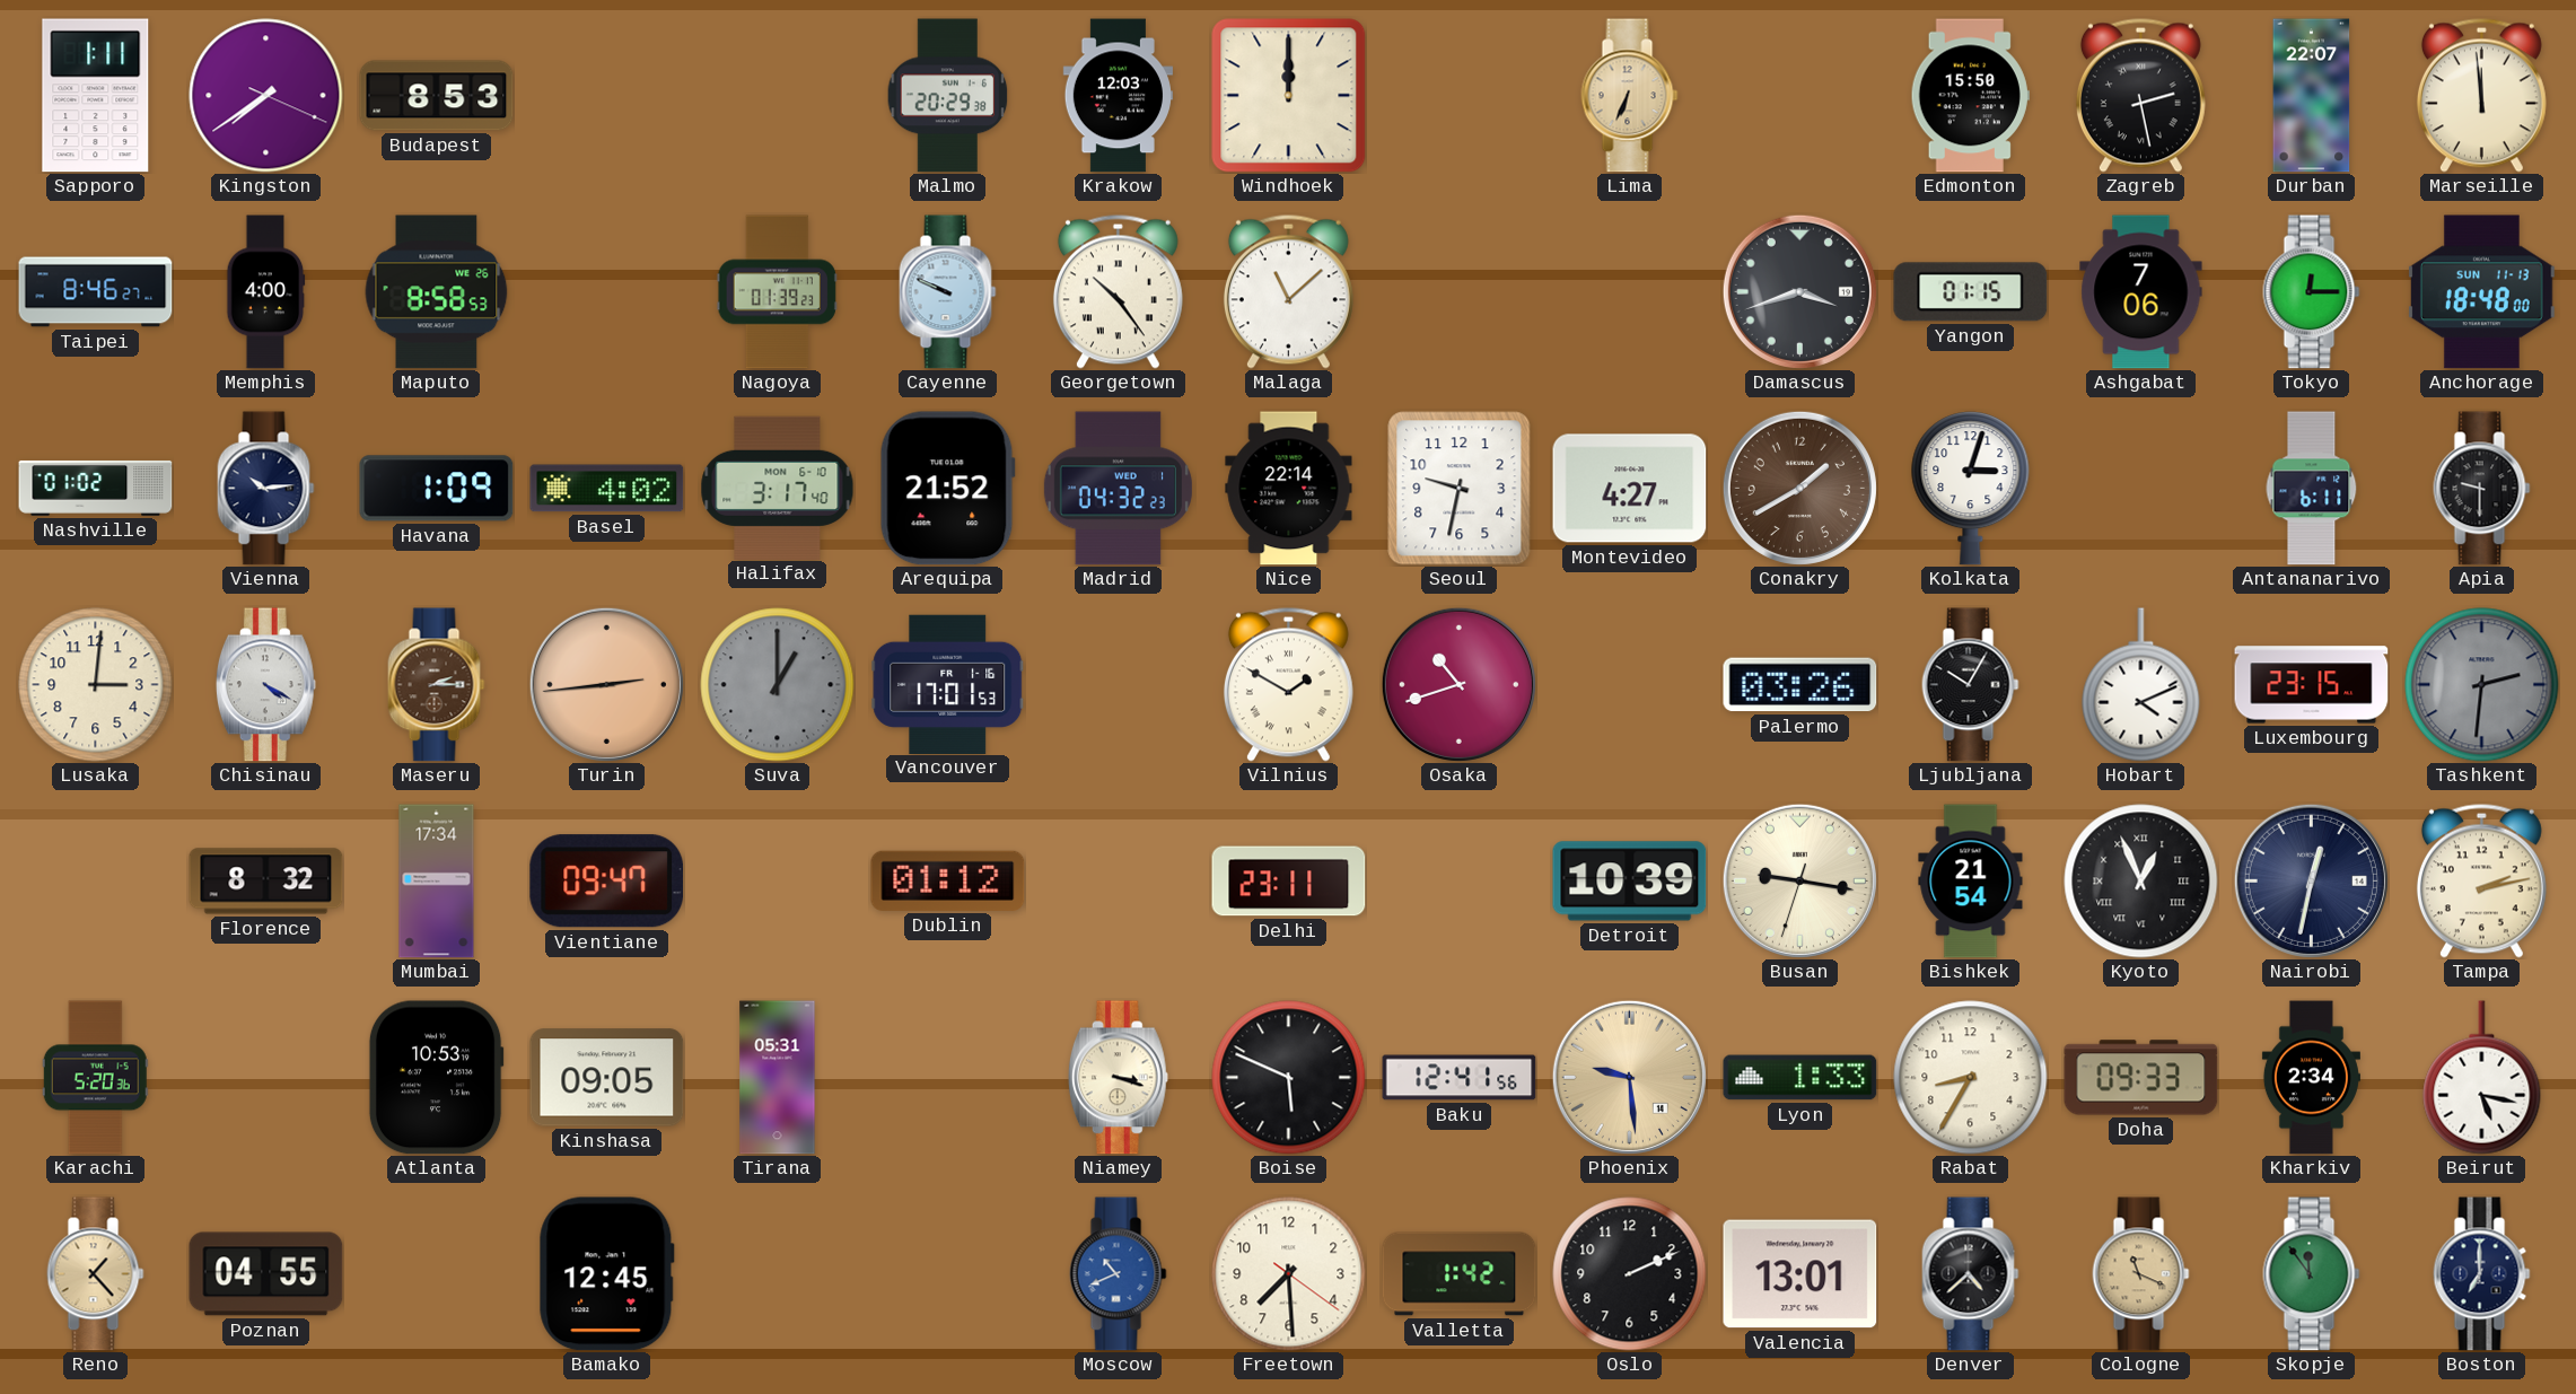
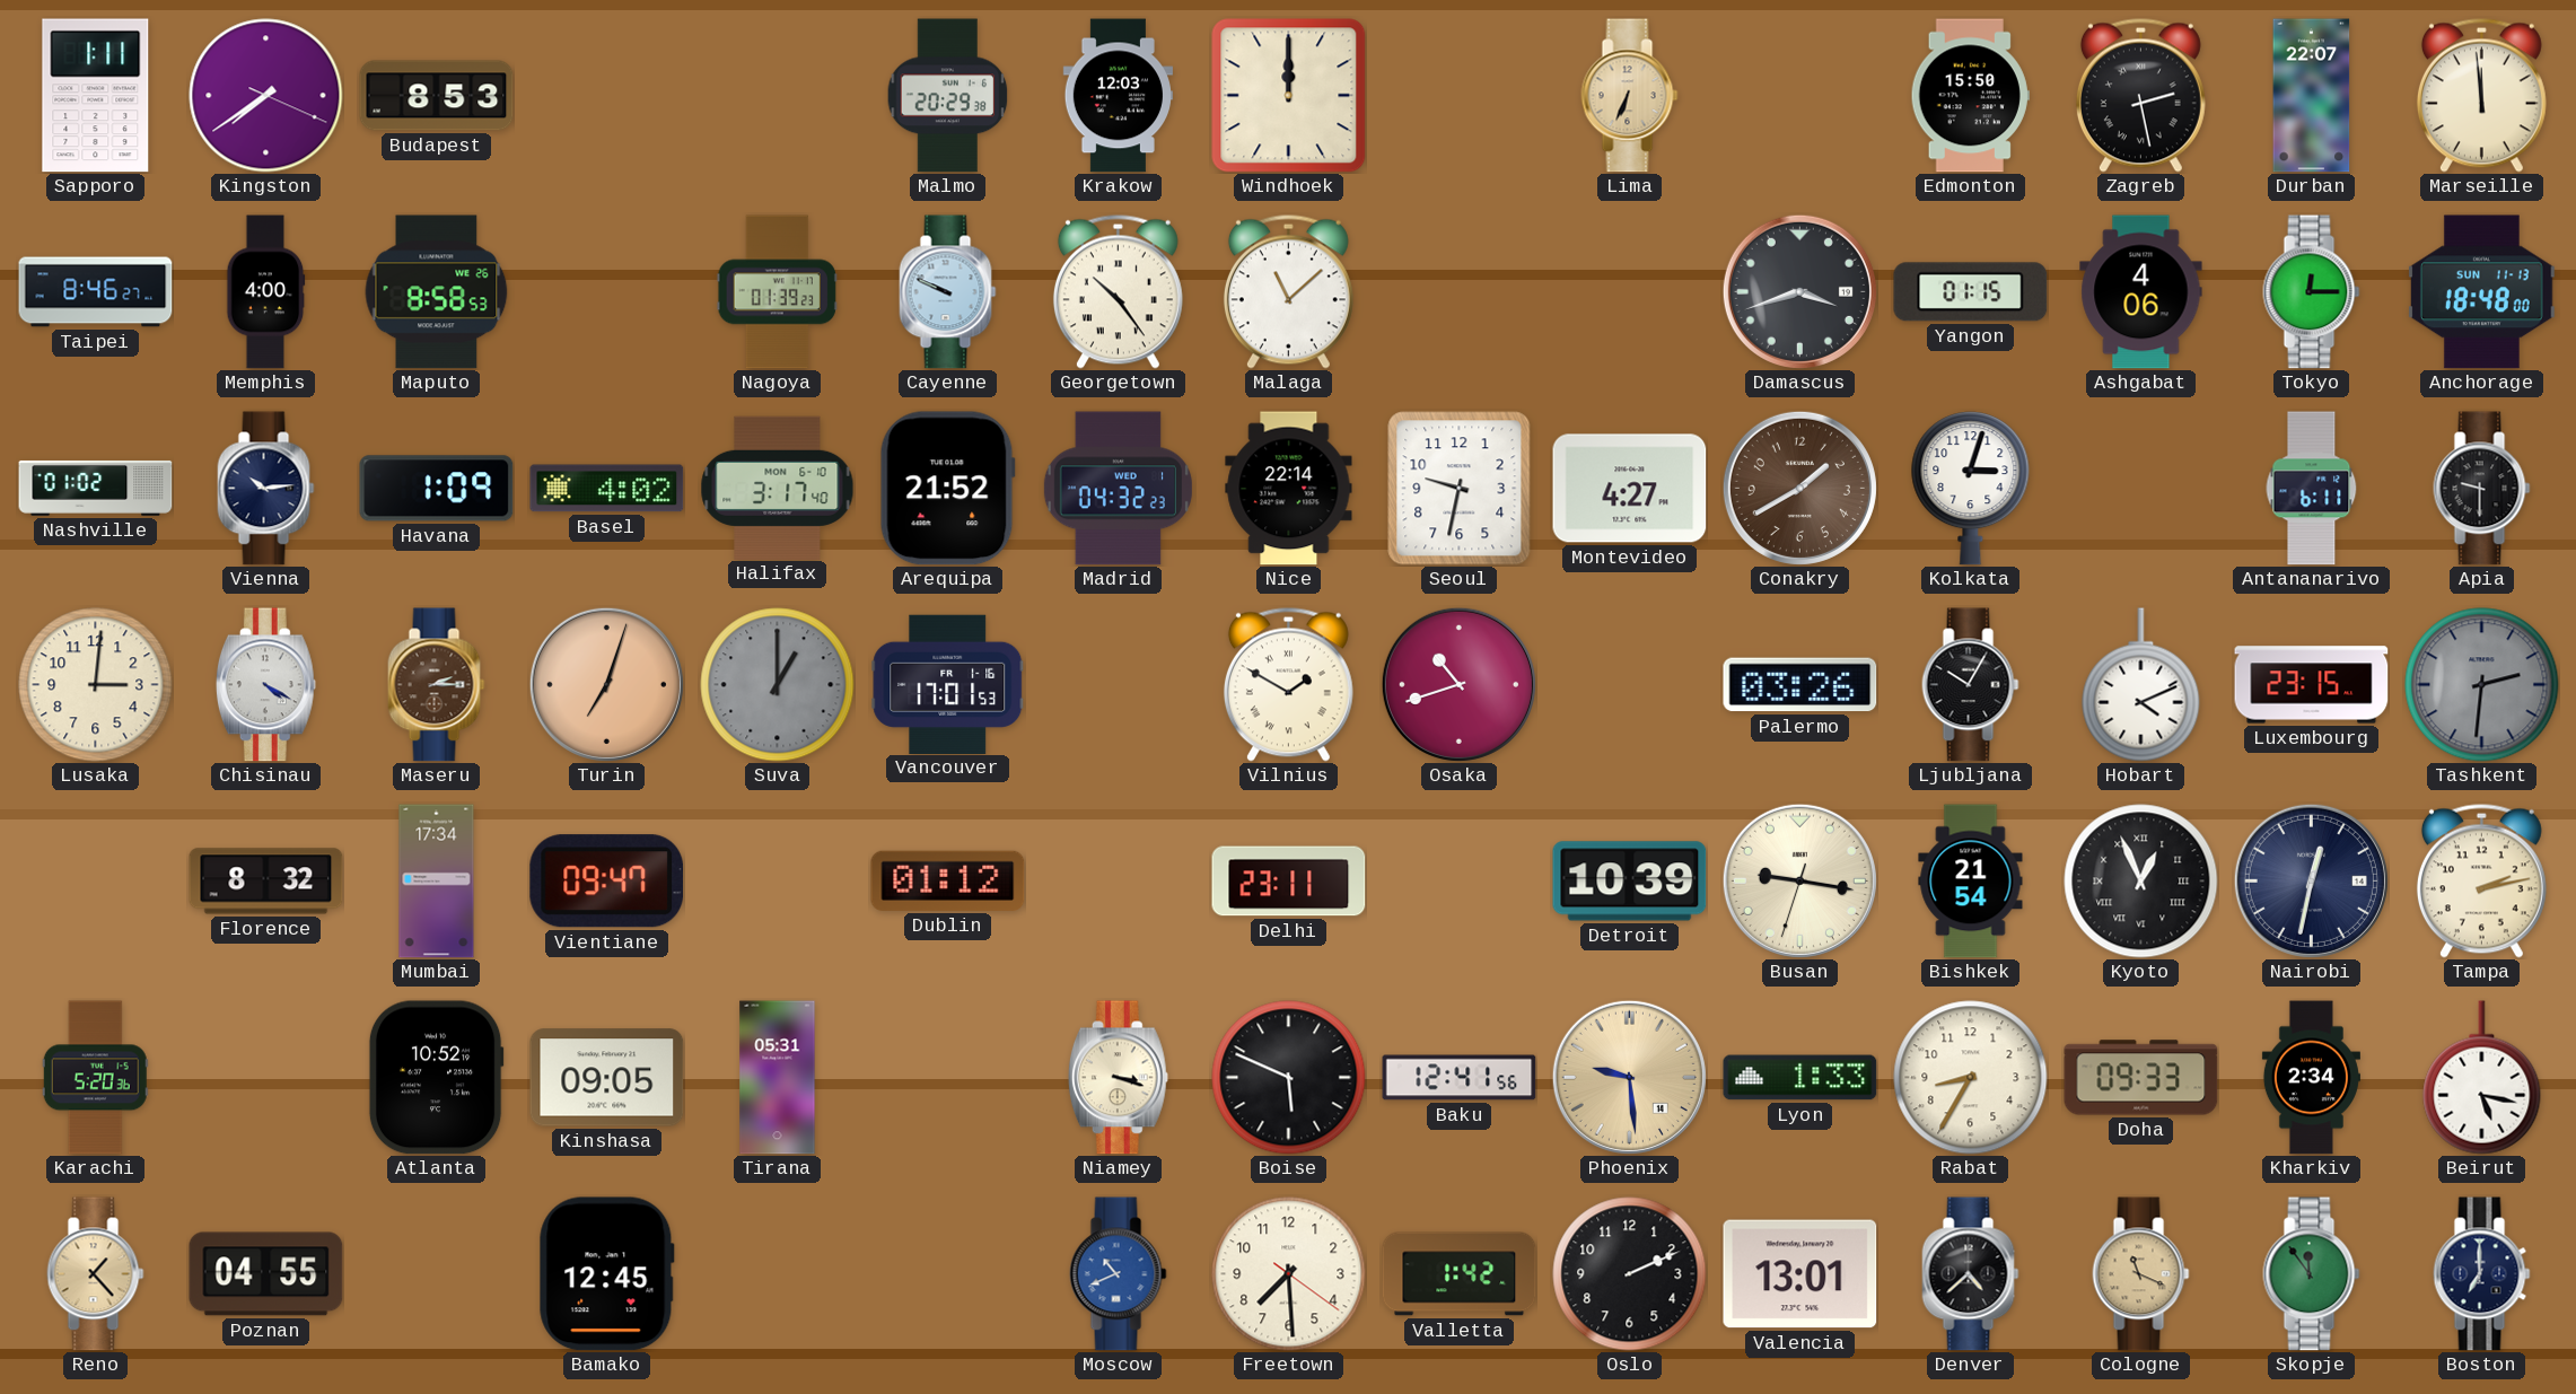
Ashgabat: 7:06 -> 4:06 (2141, 292)
Turin: 2:44 -> 7:03 (606, 684)
Atlanta: 10:53 -> 10:52 (436, 1078)
